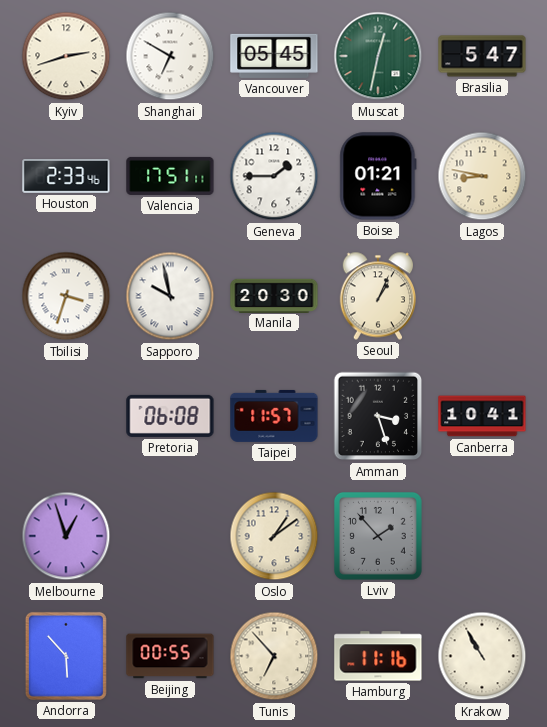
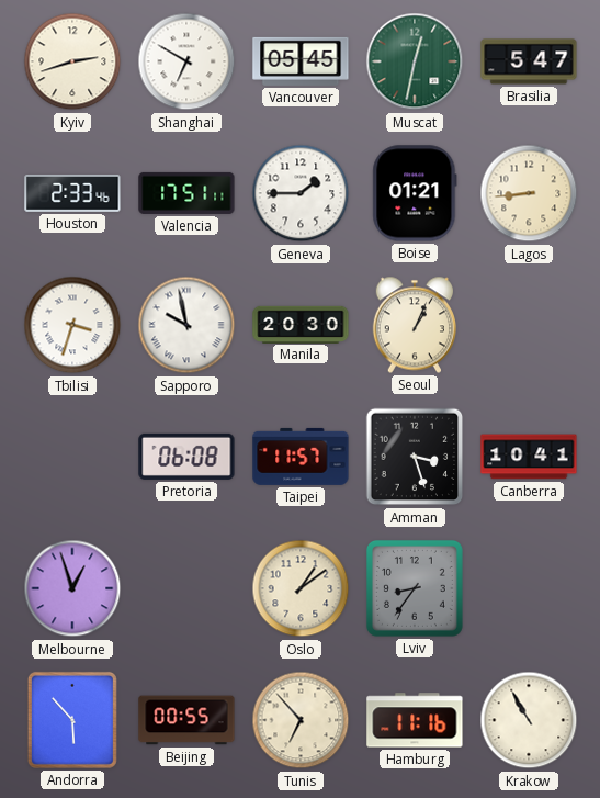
Lagos: 8:47 -> 8:44 (529, 193)
Lviv: 1:53 -> 8:36 (415, 588)
